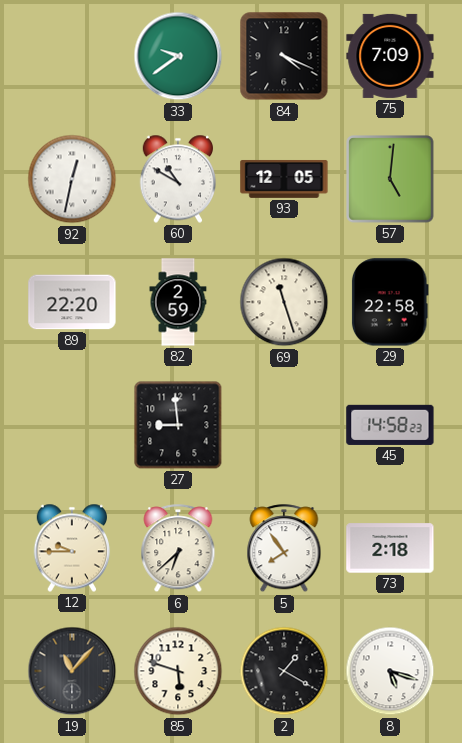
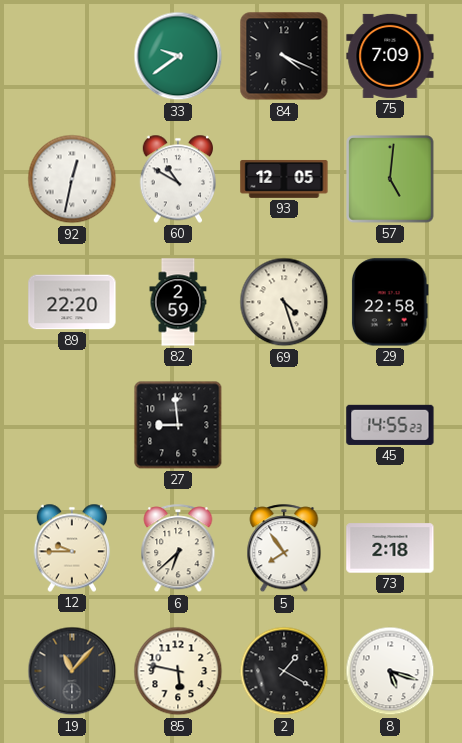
69: 11:27 -> 4:27 (284, 302)
45: 14:58 -> 14:55 (390, 425)
85: 5:48 -> 5:47 (178, 671)
